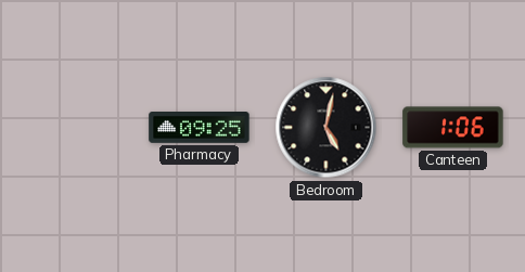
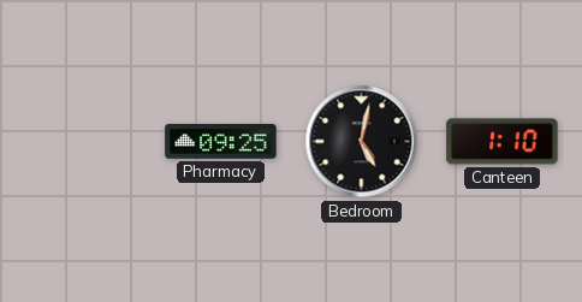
Canteen: 1:06 -> 1:10 (503, 142)
